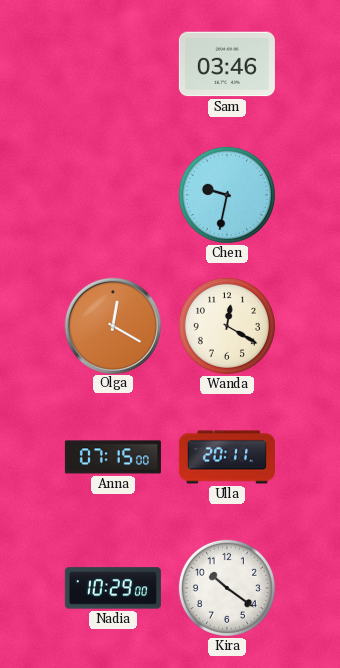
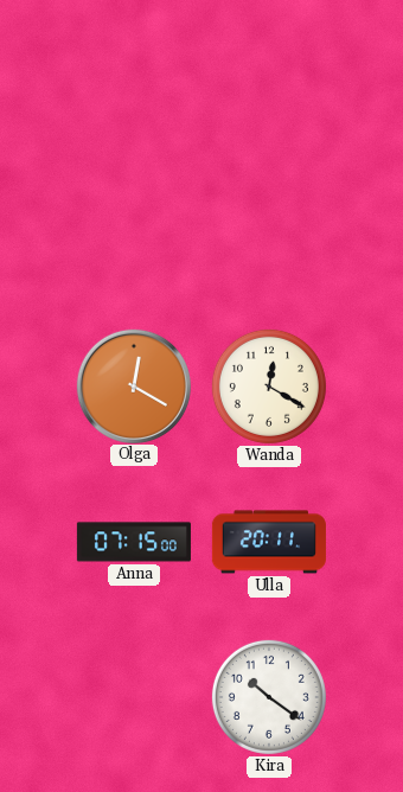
Sam: 03:46 -> none (227, 64)
Chen: 9:32 -> none (227, 195)
Nadia: 10:29 -> none (113, 588)
